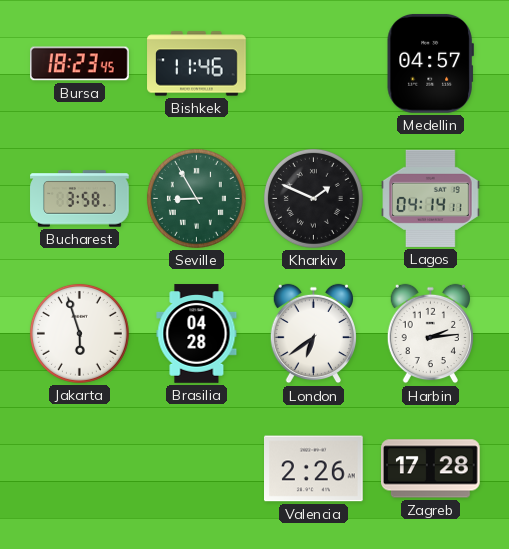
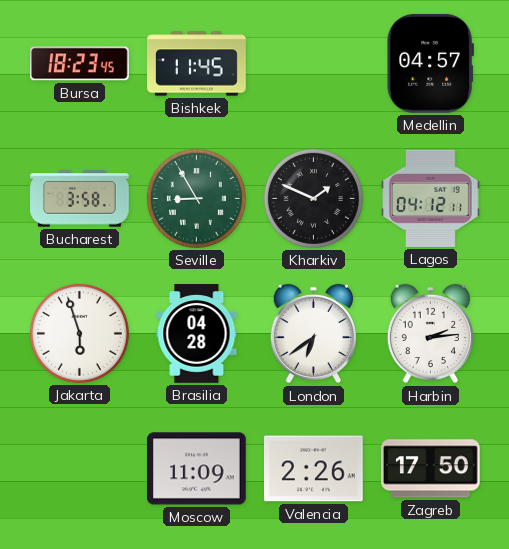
Bishkek: 11:46 -> 11:45 (197, 64)
Lagos: 04:14 -> 04:12 (431, 198)
Moscow: none -> 11:09 (197, 469)
Zagreb: 17:28 -> 17:50 (431, 469)
